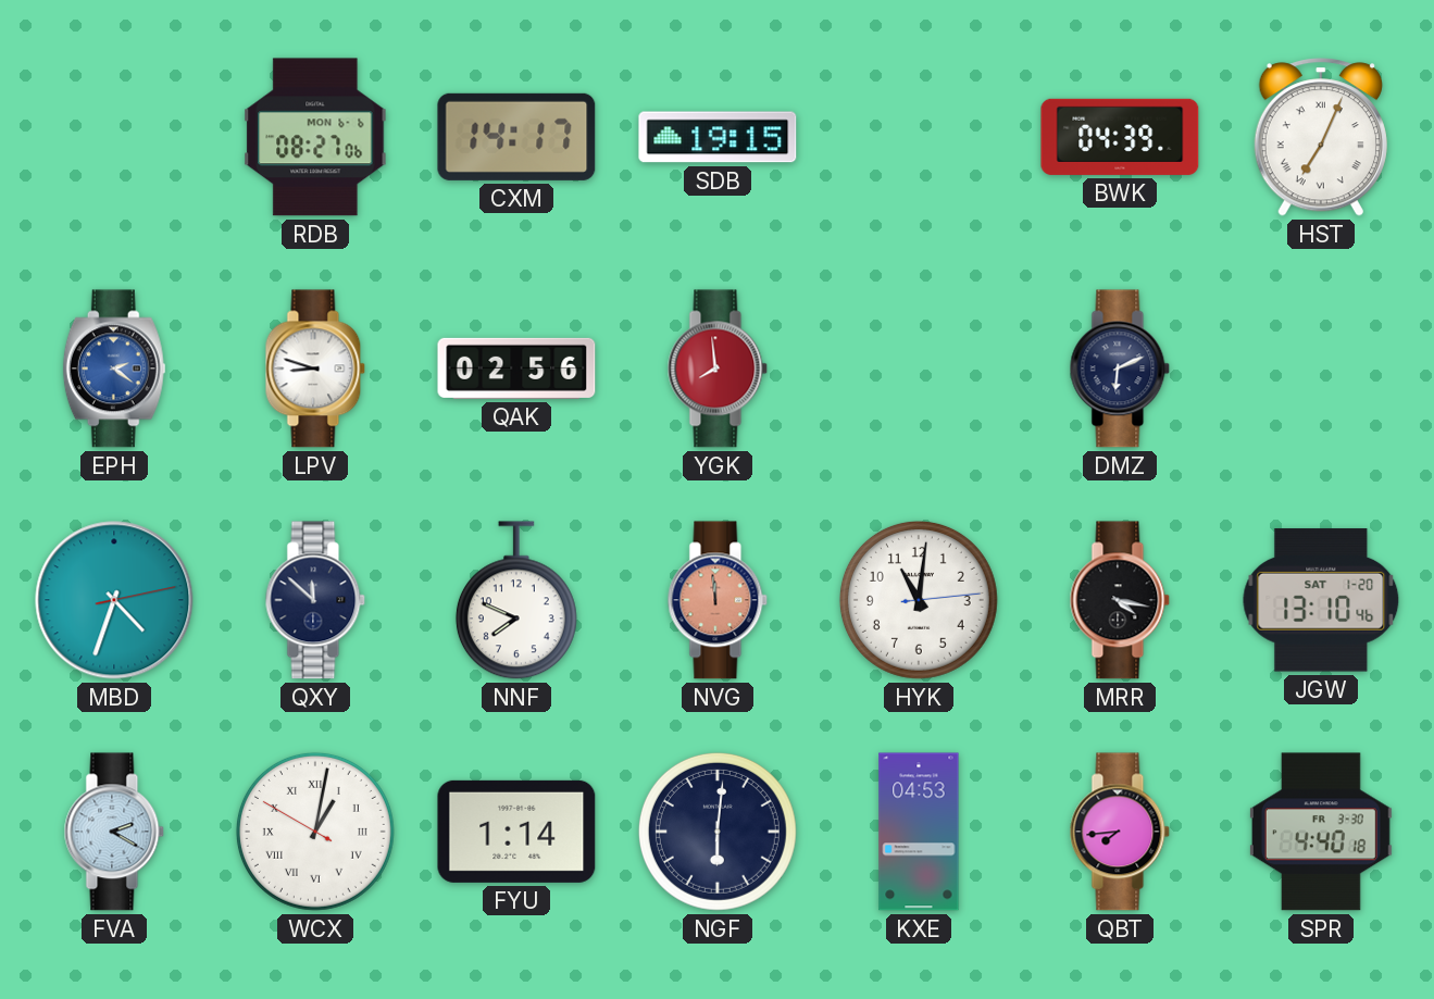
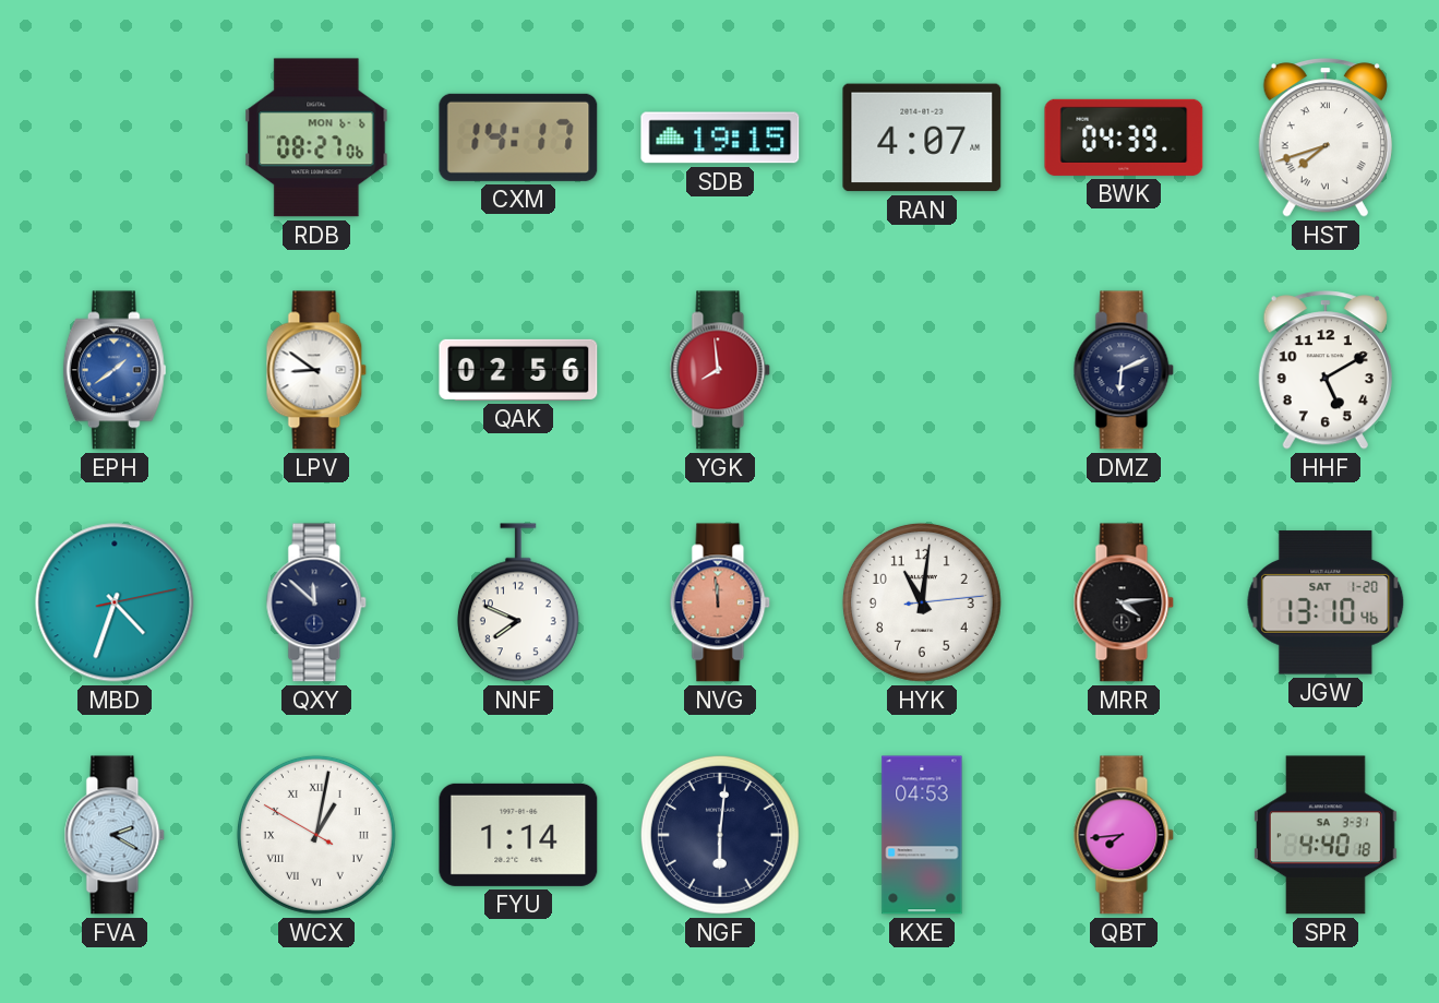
RAN: none -> 4:07 (922, 138)
HST: 7:04 -> 7:42 (1326, 138)
EPH: 2:21 -> 1:39 (115, 370)
LPV: 8:48 -> 8:51 (316, 370)
HHF: none -> 5:10 (1326, 370)
MRR: 4:17 -> 4:14 (1124, 602)
SPR date: FR 3-30 -> SA 3-31 (1326, 835)
